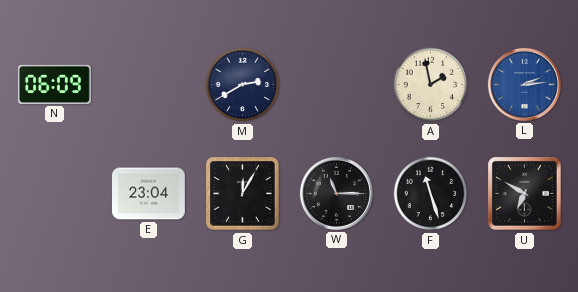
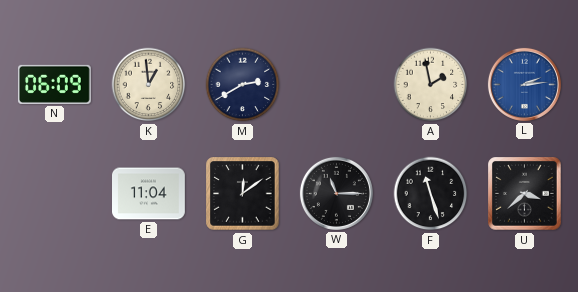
K: none -> 12:59 (149, 85)
E: 23:04 -> 11:04 (149, 194)
G: 12:05 -> 12:09 (243, 194)
U: 6:50 -> 3:38 (525, 194)
